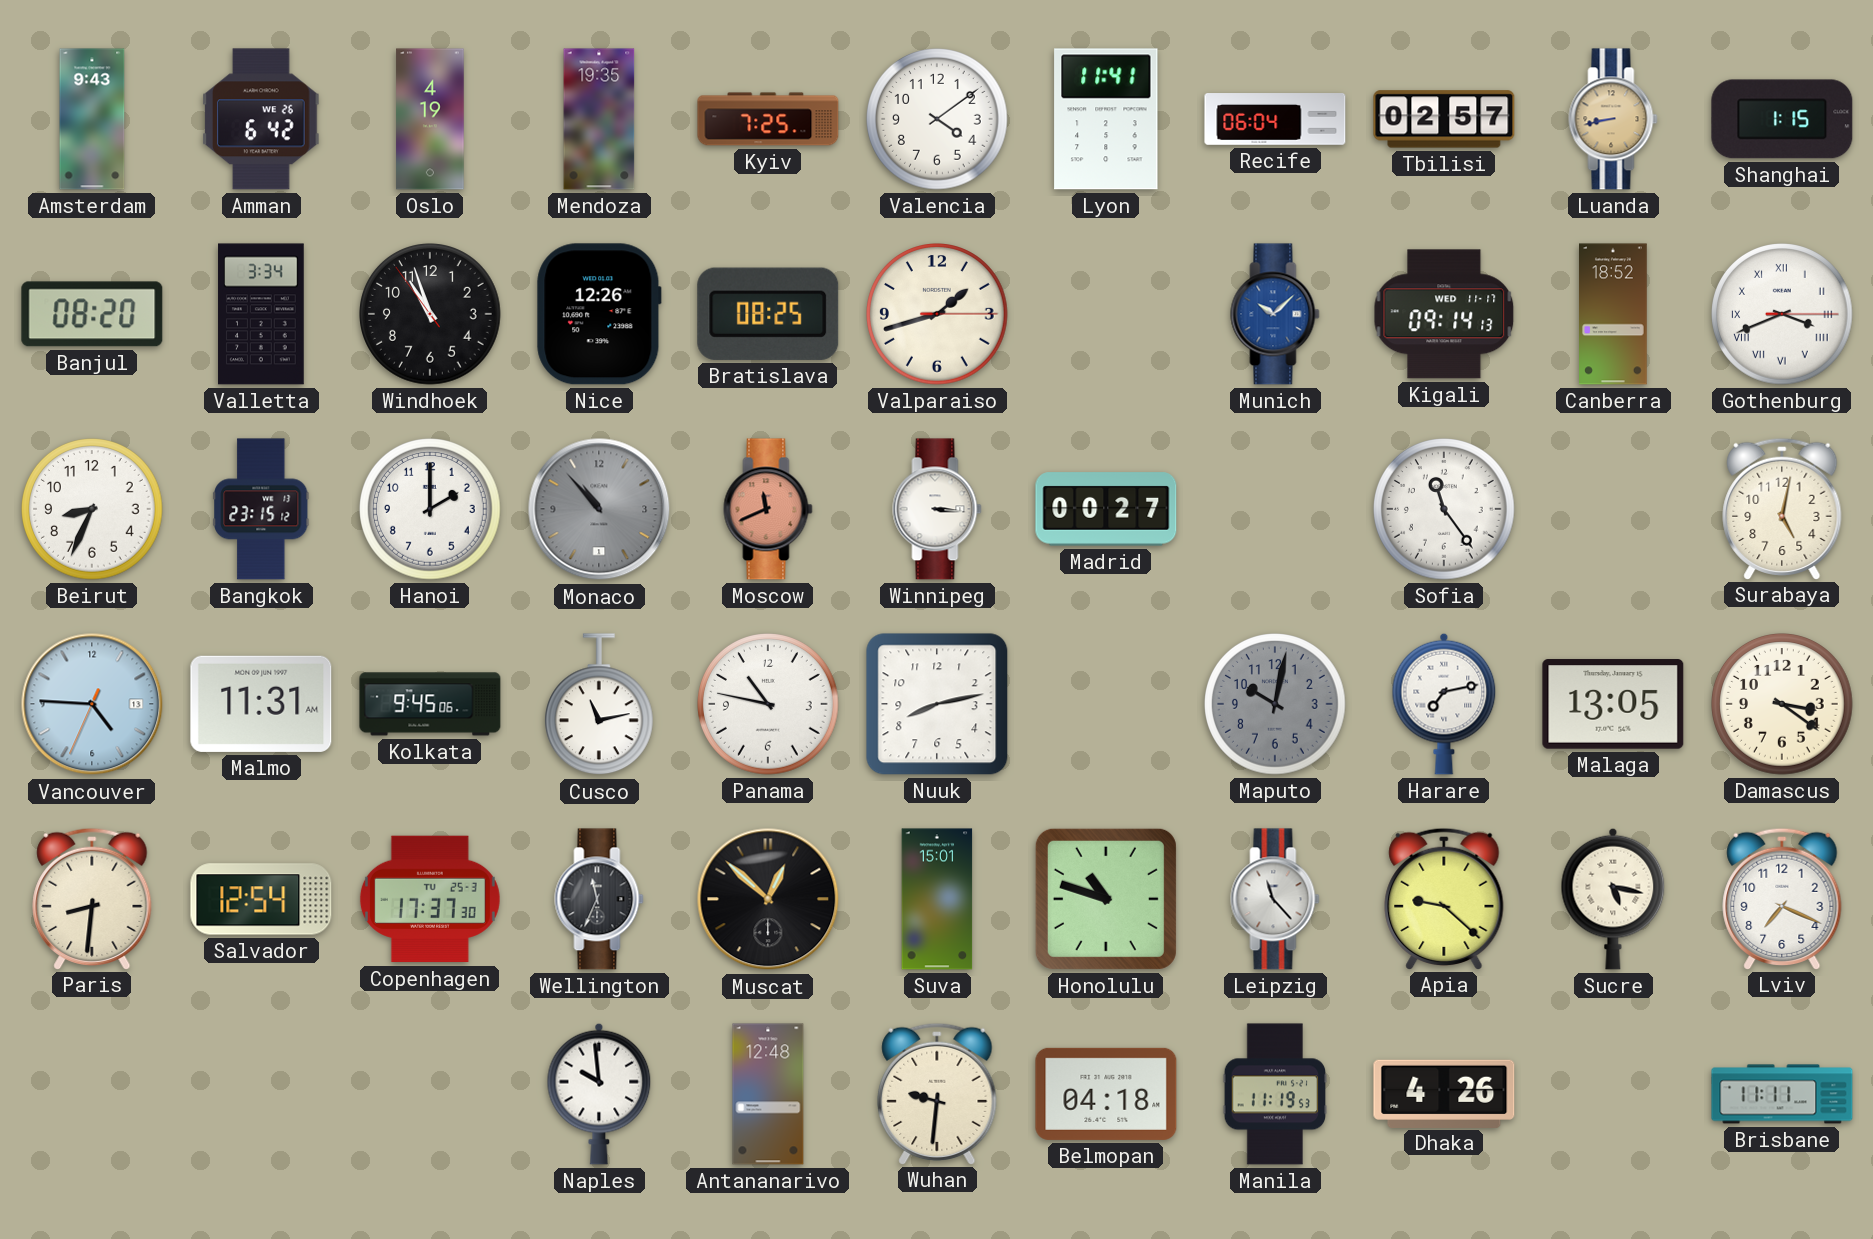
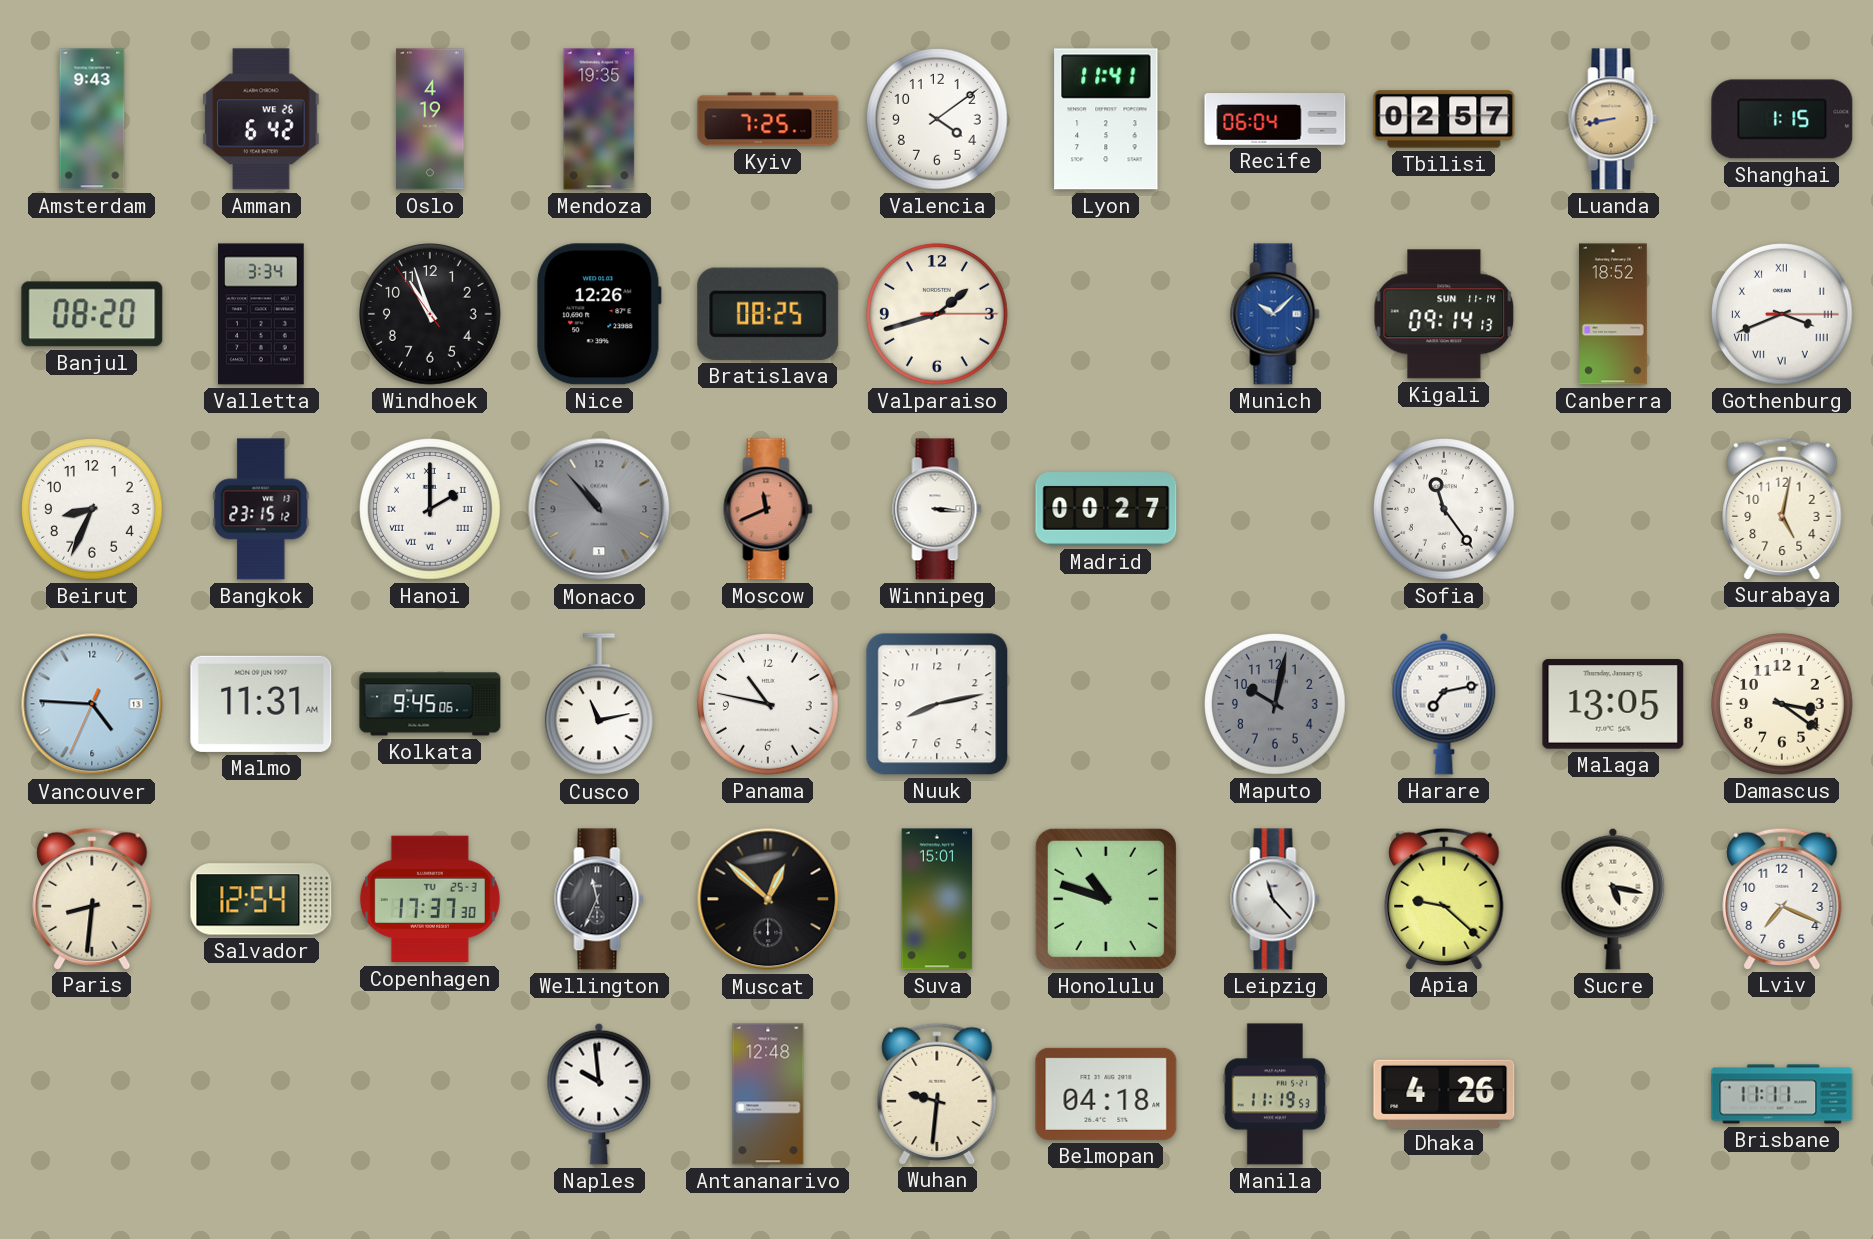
Kigali date: WED 11-17 -> SUN 11-14 (1444, 314)
Hanoi numerals: Arabic -> Roman (431, 510)
